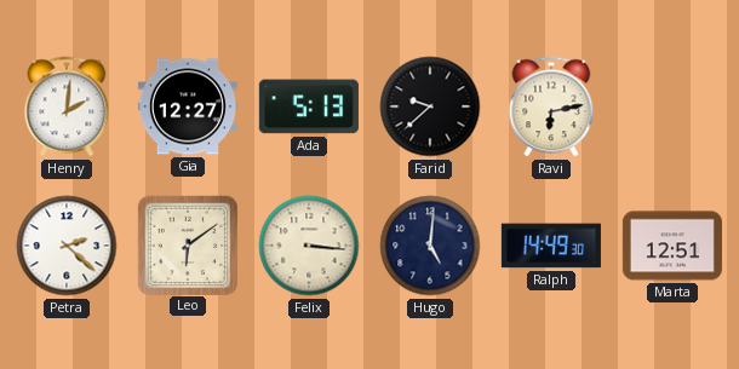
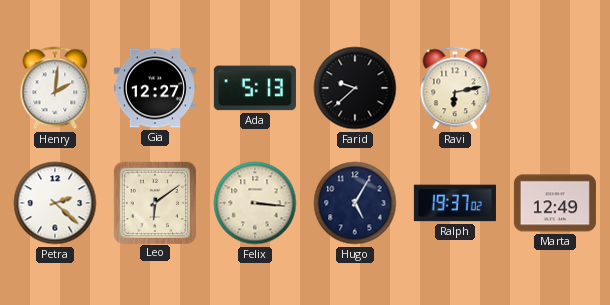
Hugo: 5:01 -> 5:05 (355, 203)
Ralph: 14:49 -> 19:37 (455, 203)
Marta: 12:51 -> 12:49 (555, 203)
